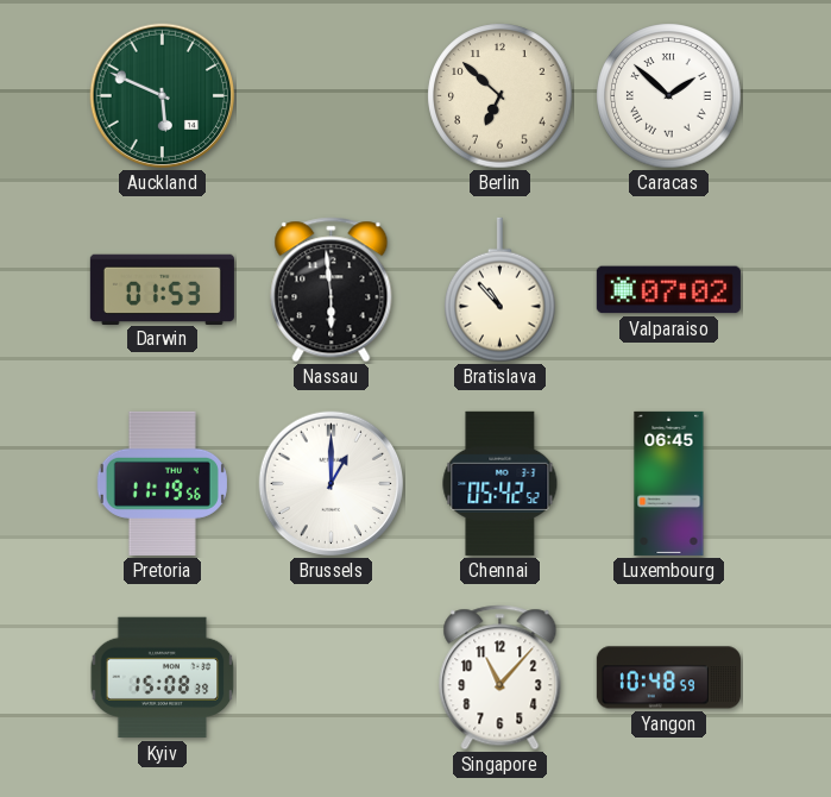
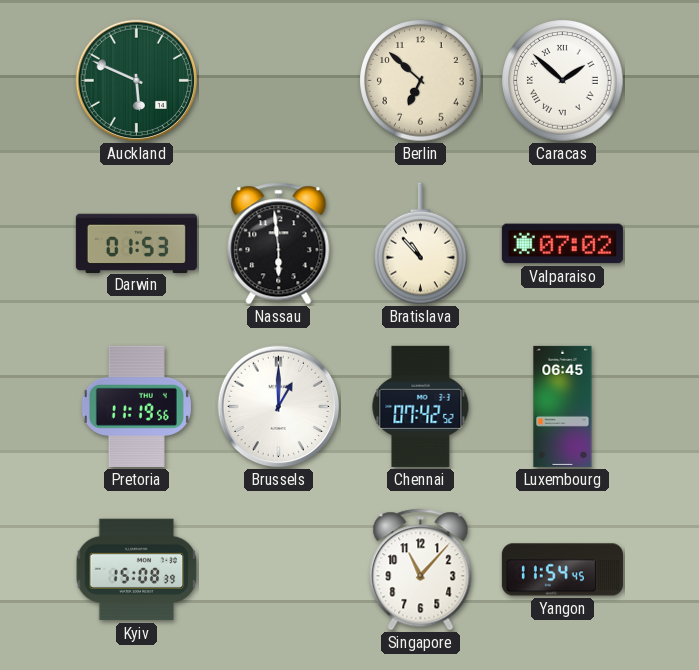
Chennai: 05:42 -> 07:42 (421, 406)
Yangon: 10:48 -> 11:54 (562, 570)
